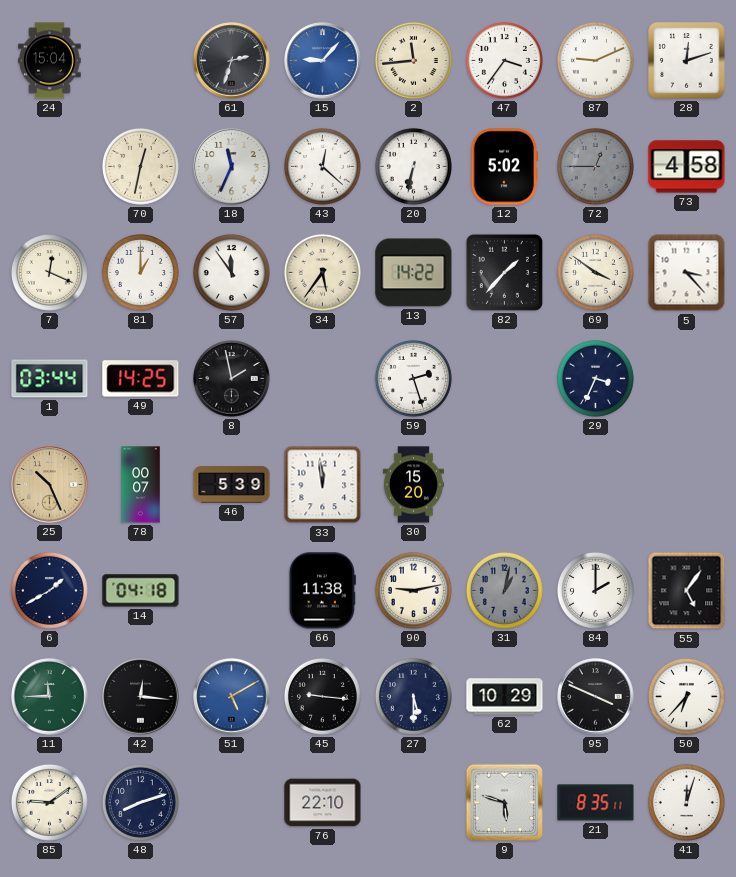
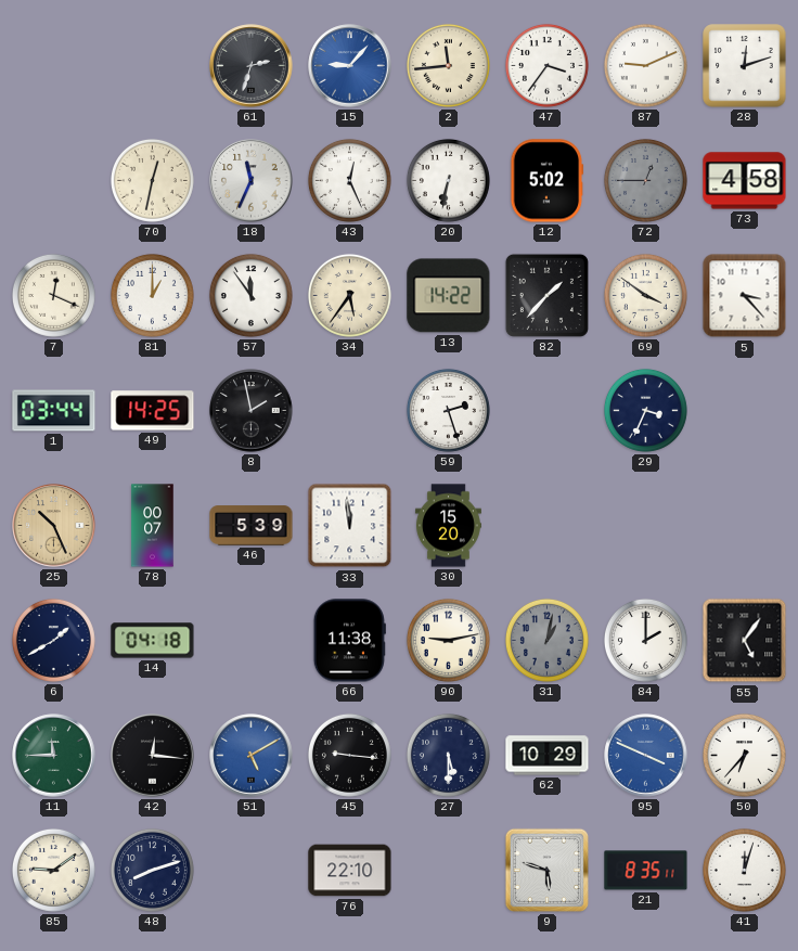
24: 15:04 -> none (50, 61)
43: 12:22 -> 12:26 (349, 180)
95 dial: black -> blue (646, 756)
